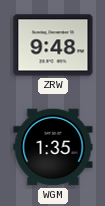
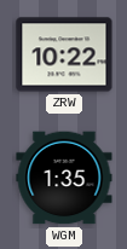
ZRW: 9:48 -> 10:22 (64, 54)
